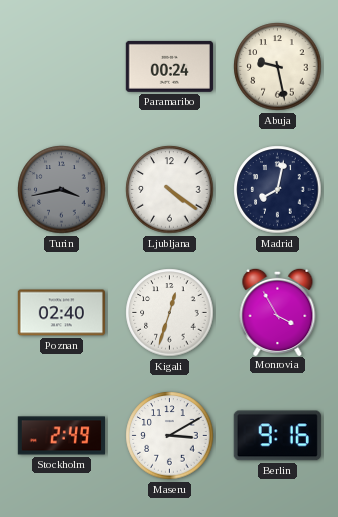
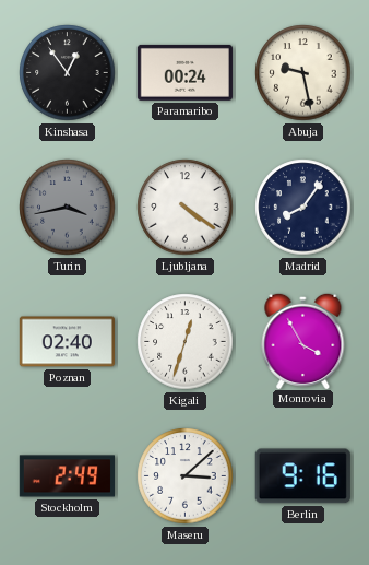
Kinshasa: none -> 12:54 (68, 73)
Madrid: 8:02 -> 8:06 (303, 208)
Maseru: 3:10 -> 3:08 (186, 476)
